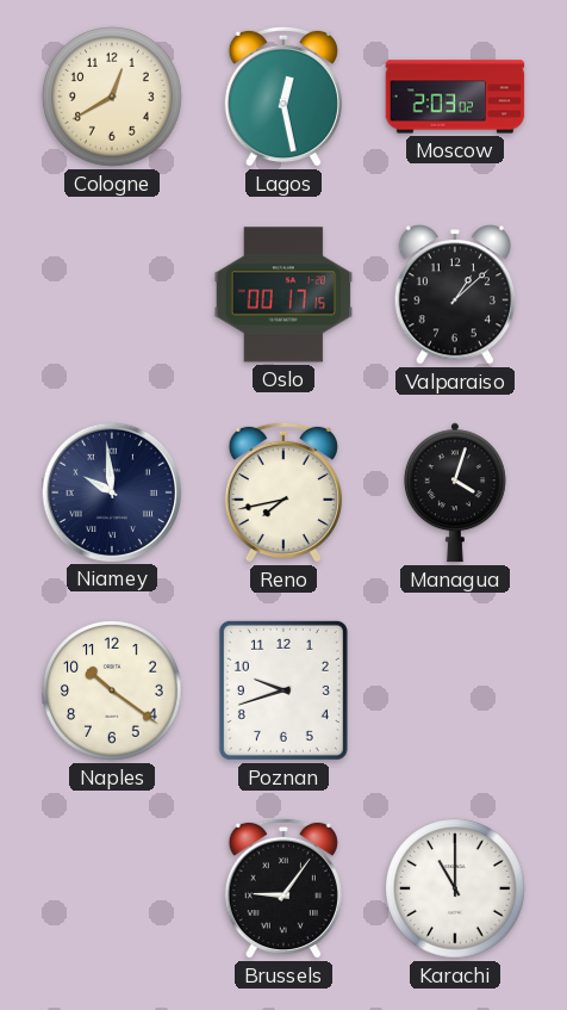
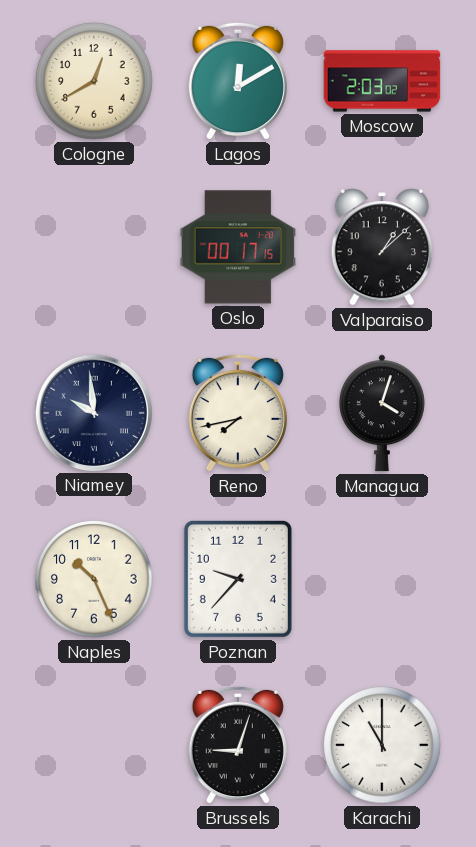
Lagos: 12:28 -> 12:10 (238, 81)
Naples: 10:21 -> 10:26 (94, 579)
Poznan: 9:42 -> 9:37 (238, 579)
Brussels: 9:06 -> 9:03 (238, 745)
